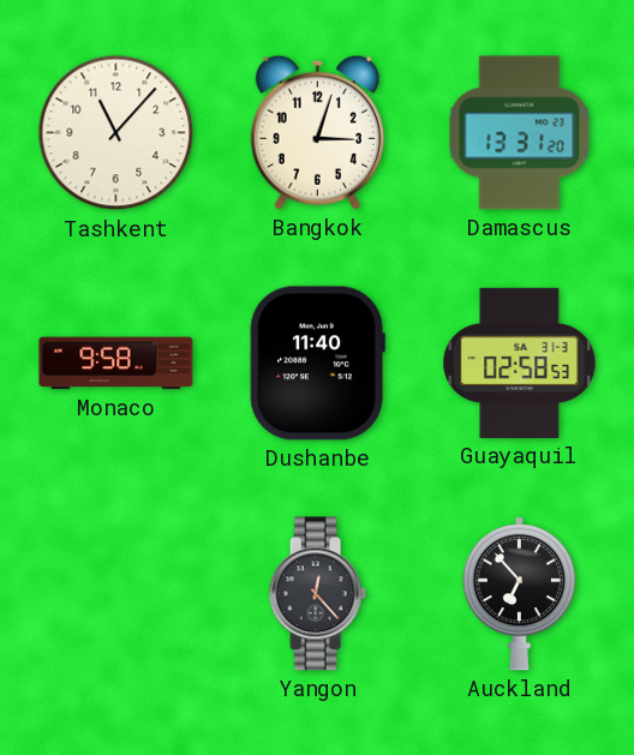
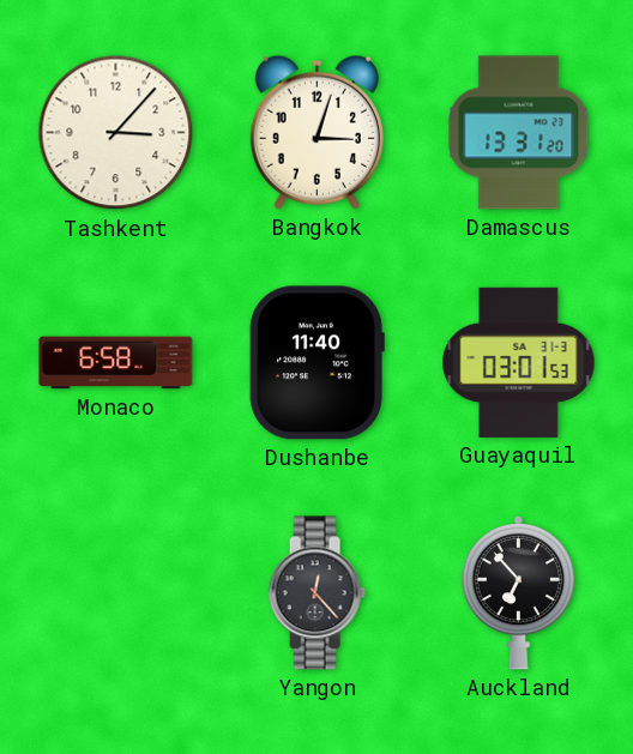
Tashkent: 11:07 -> 3:07 (116, 133)
Monaco: 9:58 -> 6:58 (116, 363)
Guayaquil: 02:58 -> 03:01 (519, 362)
